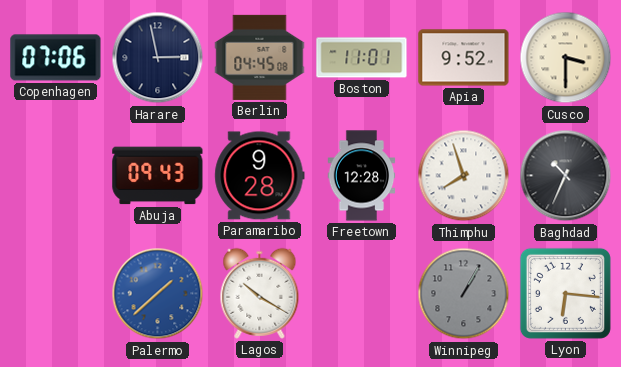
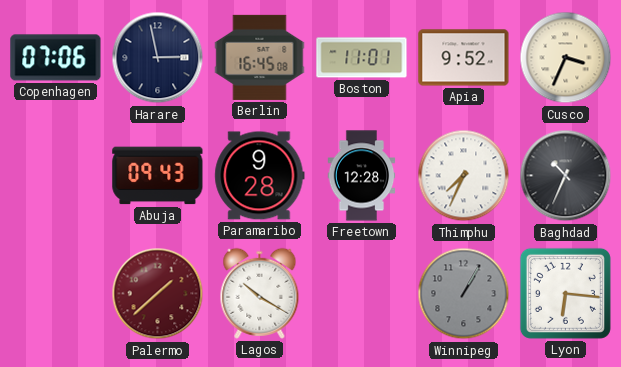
Berlin: 04:45 -> 16:45 (260, 57)
Cusco: 3:30 -> 3:34 (566, 58)
Thimphu: 7:57 -> 7:34 (464, 176)
Palermo dial: blue -> burgundy (158, 294)
